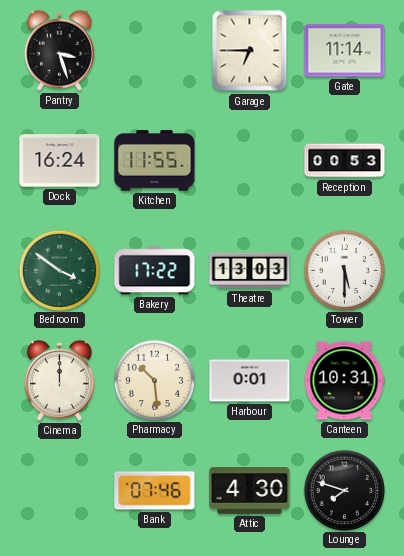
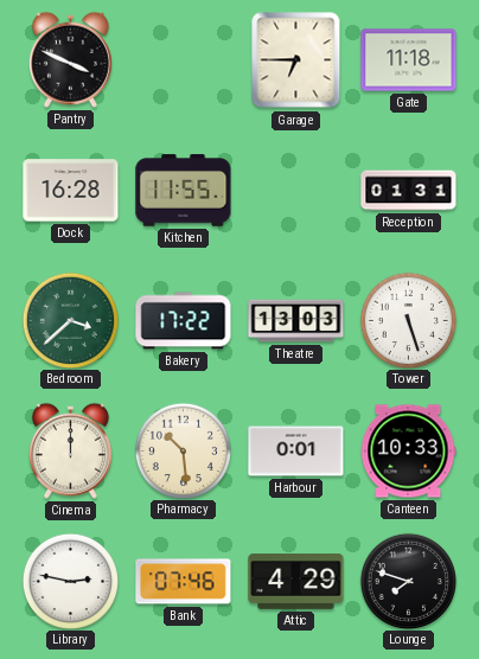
Pantry: 3:27 -> 3:49 (70, 59)
Gate: 11:14 -> 11:18 (409, 60)
Dock: 16:24 -> 16:28 (71, 191)
Reception: 00:53 -> 01:31 (409, 191)
Bedroom: 3:51 -> 3:38 (70, 320)
Tower: 5:30 -> 5:27 (408, 320)
Canteen: 10:31 -> 10:33 (408, 452)
Library: none -> 2:47 (70, 581)
Attic: 4:30 -> 4:29 (296, 582)
